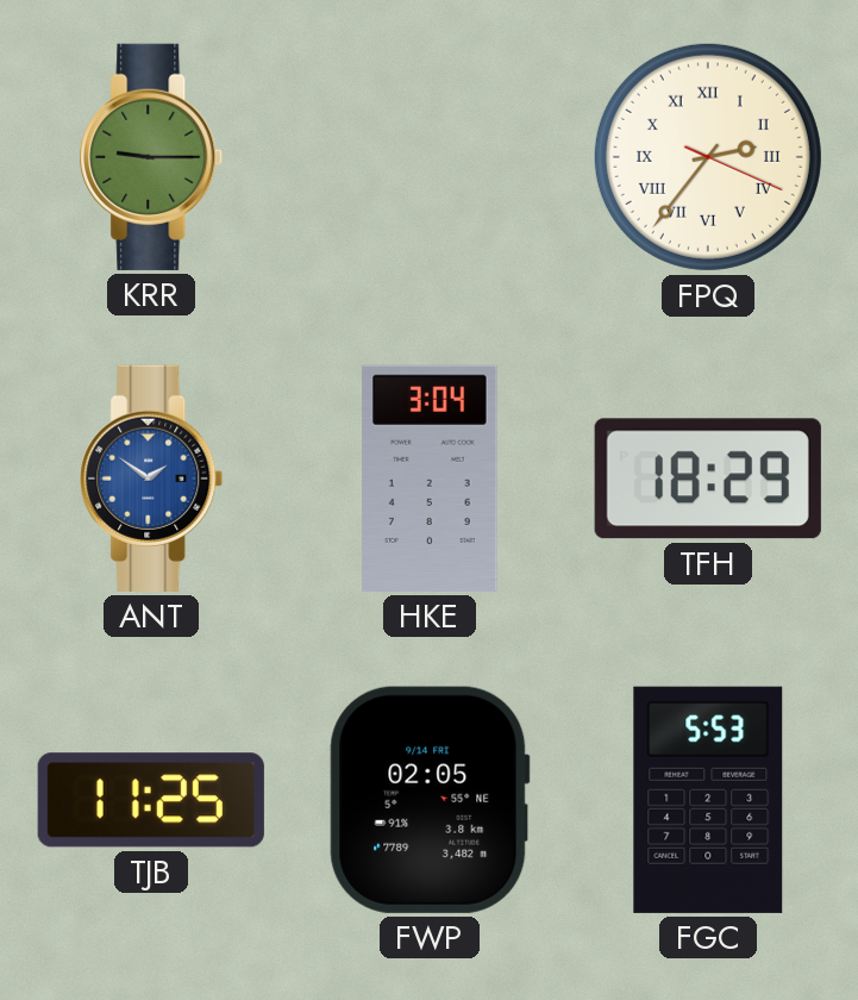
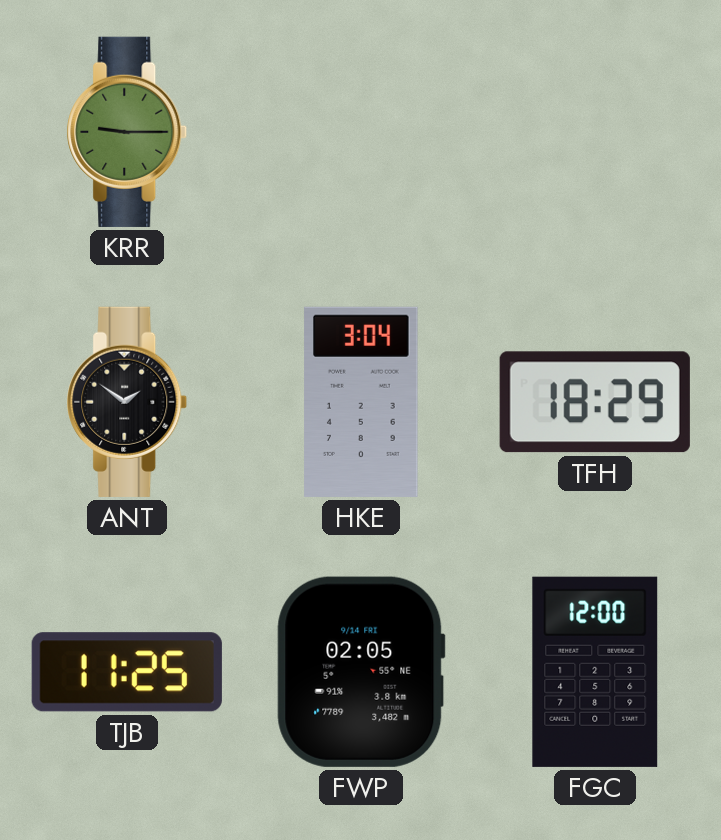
FPQ: 2:36 -> none (708, 157)
ANT dial: blue -> black (127, 402)
FGC: 5:53 -> 12:00 (595, 672)
